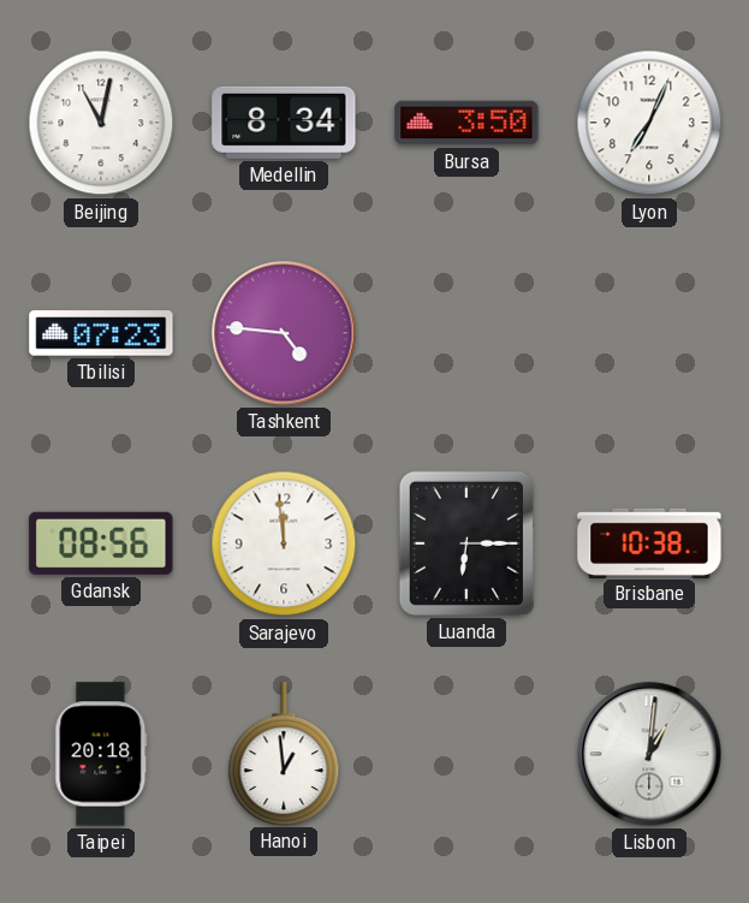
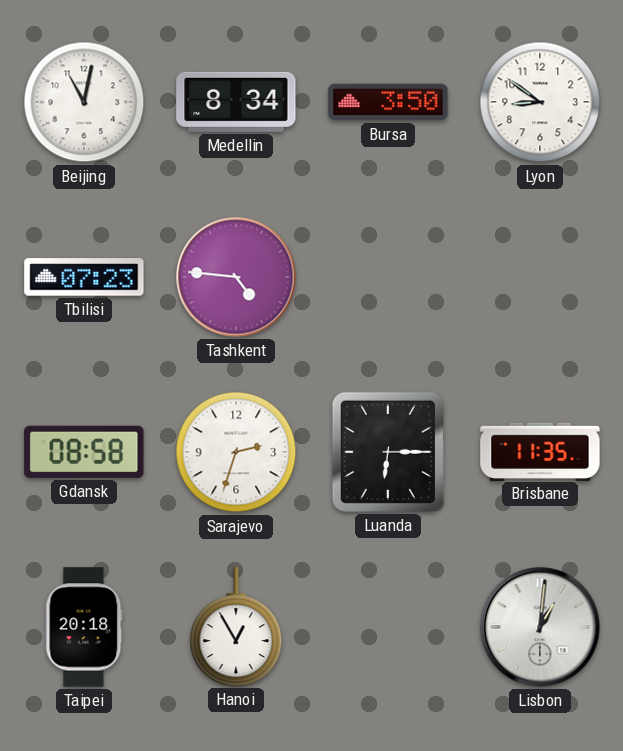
Lyon: 7:04 -> 8:51 (540, 102)
Gdansk: 08:56 -> 08:58 (84, 452)
Sarajevo: 11:59 -> 2:33 (236, 452)
Brisbane: 10:38 -> 11:35 (540, 451)
Hanoi: 12:59 -> 12:55 (236, 627)
